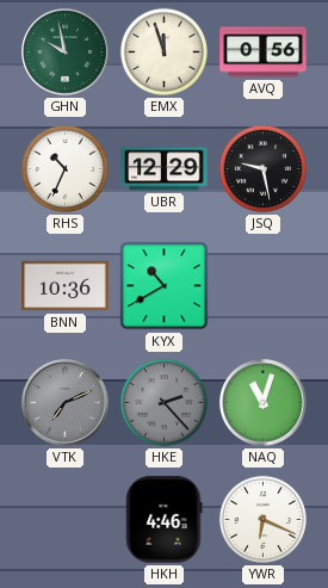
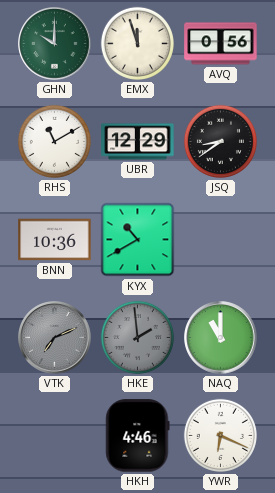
GHN: 9:58 -> 10:00 (55, 44)
RHS: 10:34 -> 11:10 (54, 141)
JSQ: 9:28 -> 8:39 (220, 141)
HKE: 2:23 -> 1:59 (137, 337)
NAQ: 11:03 -> 11:00 (221, 338)
